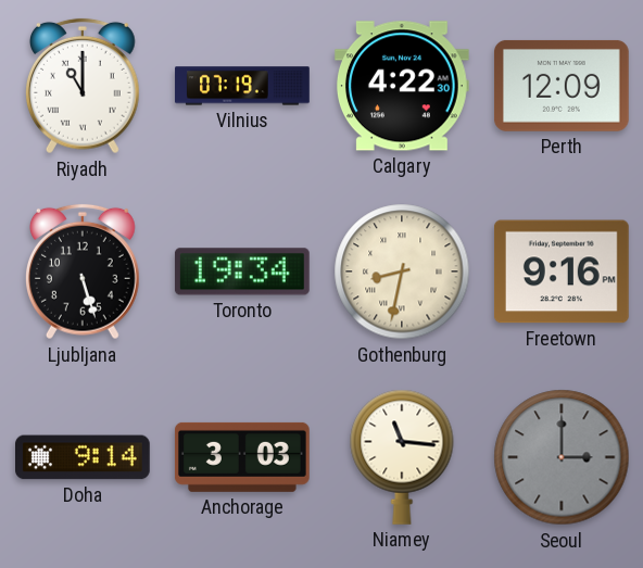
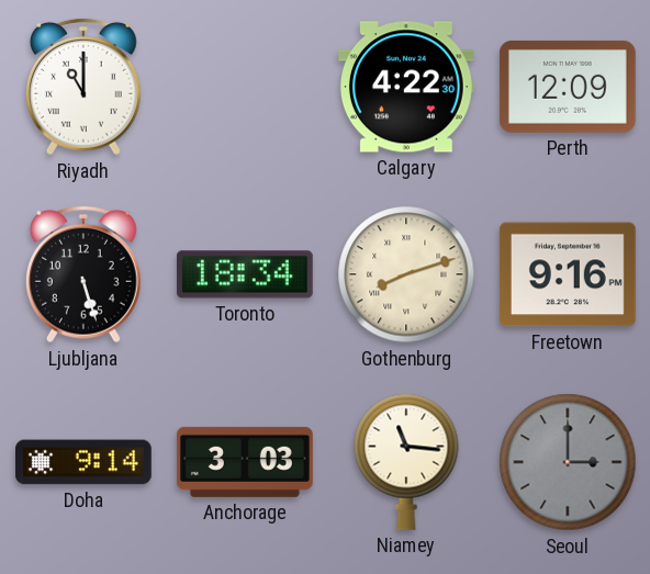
Vilnius: 07:19 -> none (242, 86)
Toronto: 19:34 -> 18:34 (245, 274)
Gothenburg: 8:32 -> 8:12 (406, 274)
